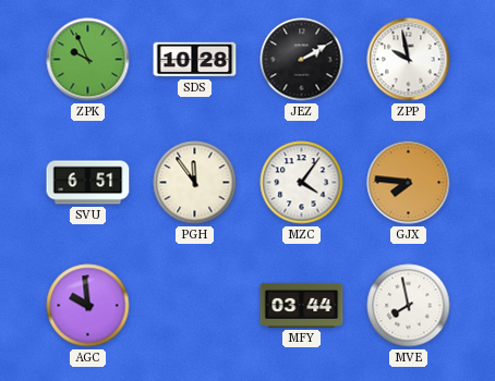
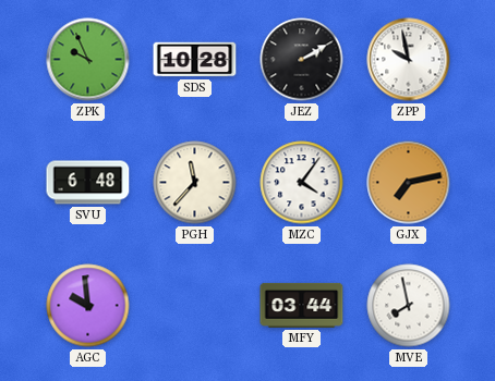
SVU: 6:51 -> 6:48 (88, 183)
PGH: 11:54 -> 11:37 (195, 183)
GJX: 7:46 -> 7:13 (409, 183)
